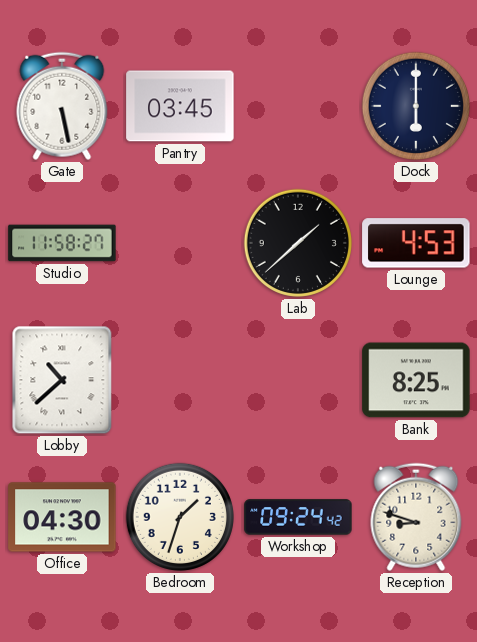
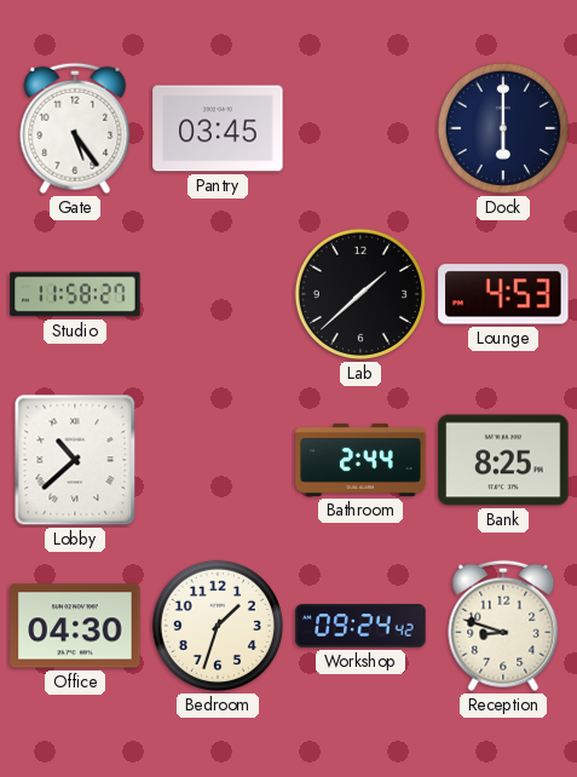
Gate: 5:28 -> 5:24 (75, 128)
Bathroom: none -> 2:44 (360, 460)
